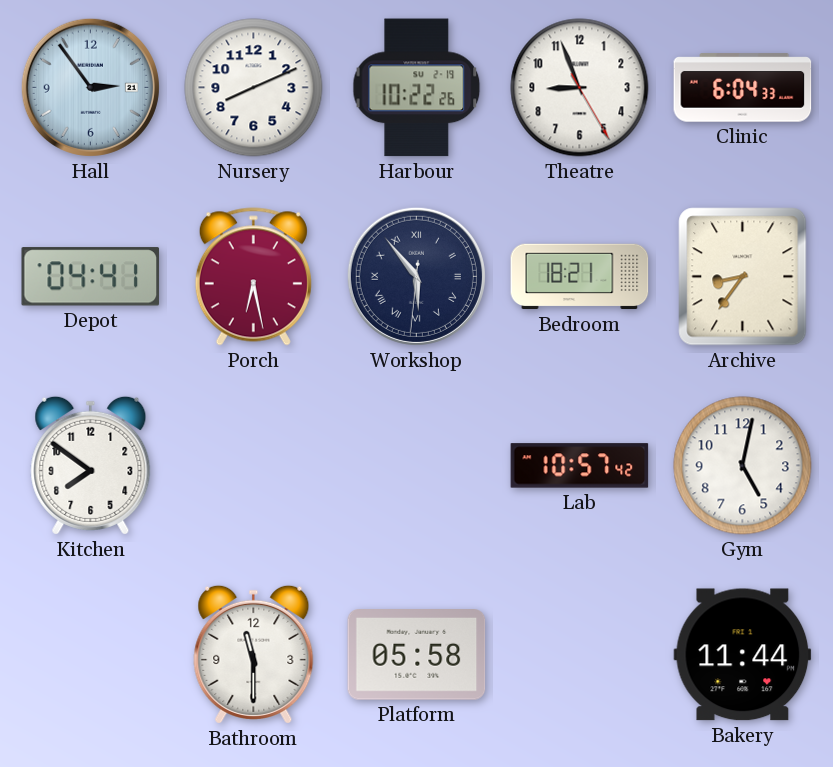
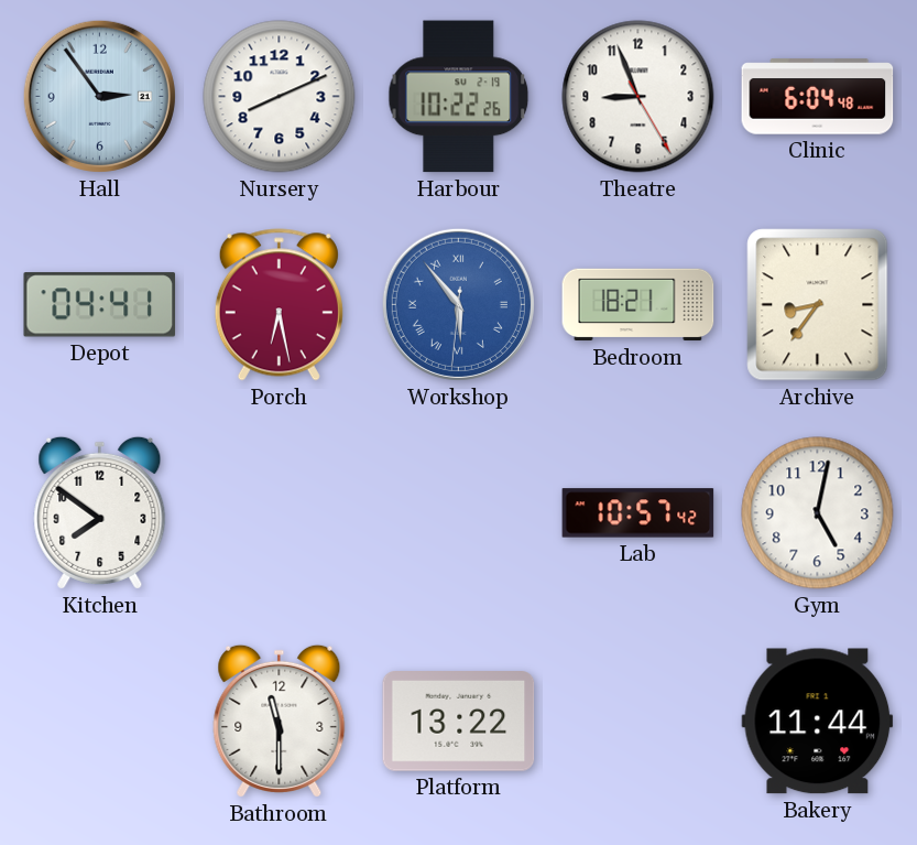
Clinic: 6:04:33 -> 6:04:48 (818, 97)
Workshop dial: navy -> blue (458, 304)
Platform: 05:58 -> 13:22 (459, 722)
